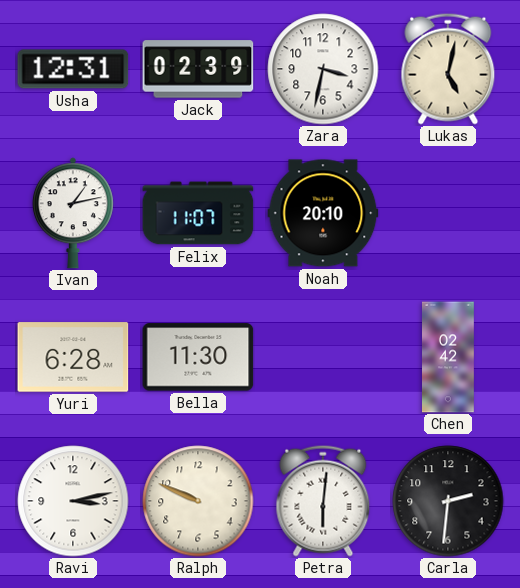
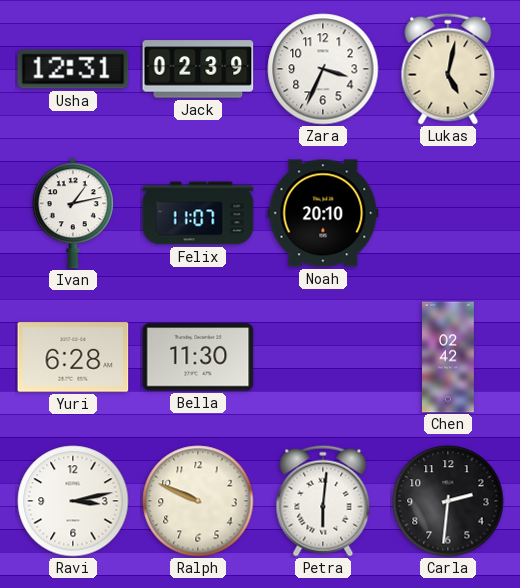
Zara: 3:32 -> 3:34 (323, 69)
